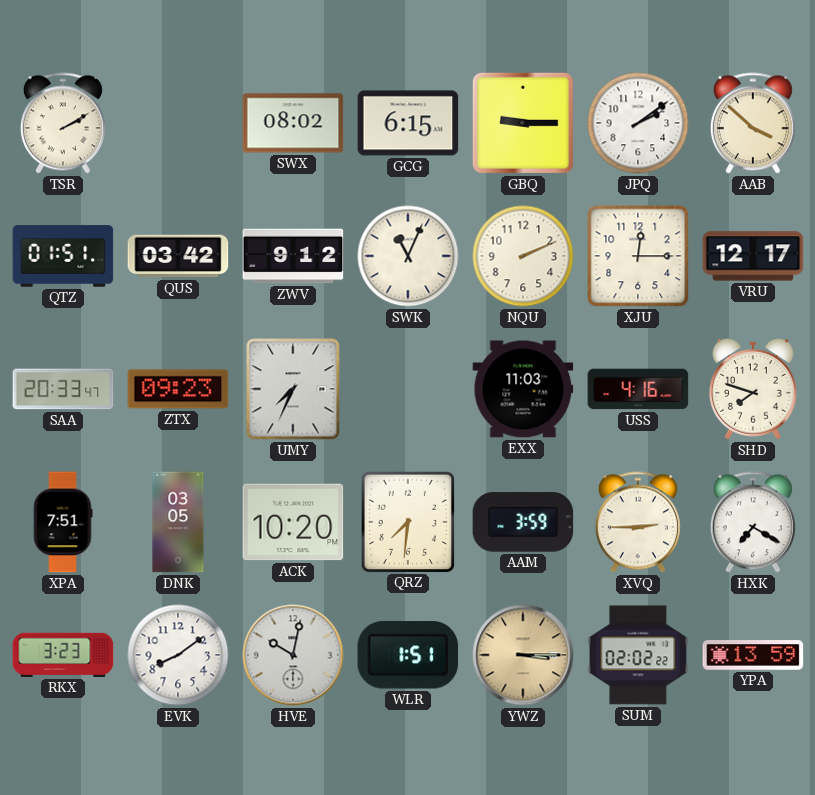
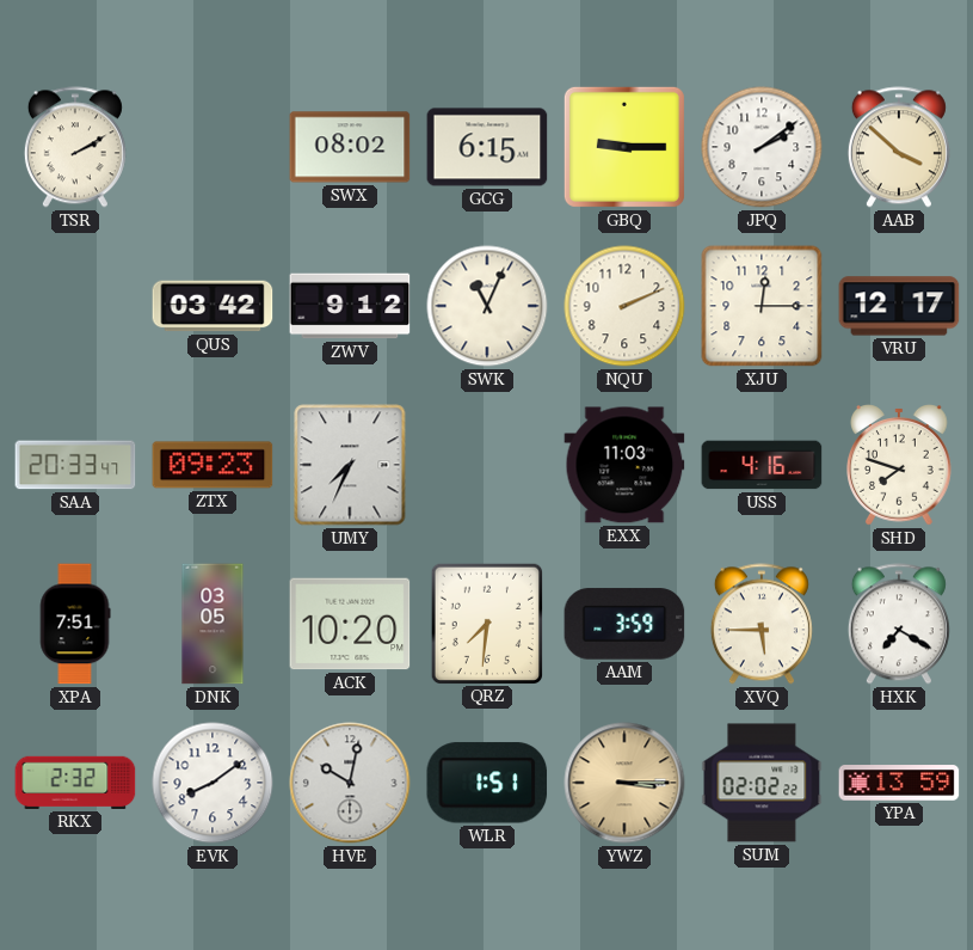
QTZ: 01:51 -> none (63, 256)
XVQ: 2:45 -> 5:45 (762, 624)
RKX: 3:23 -> 2:32 (75, 783)
